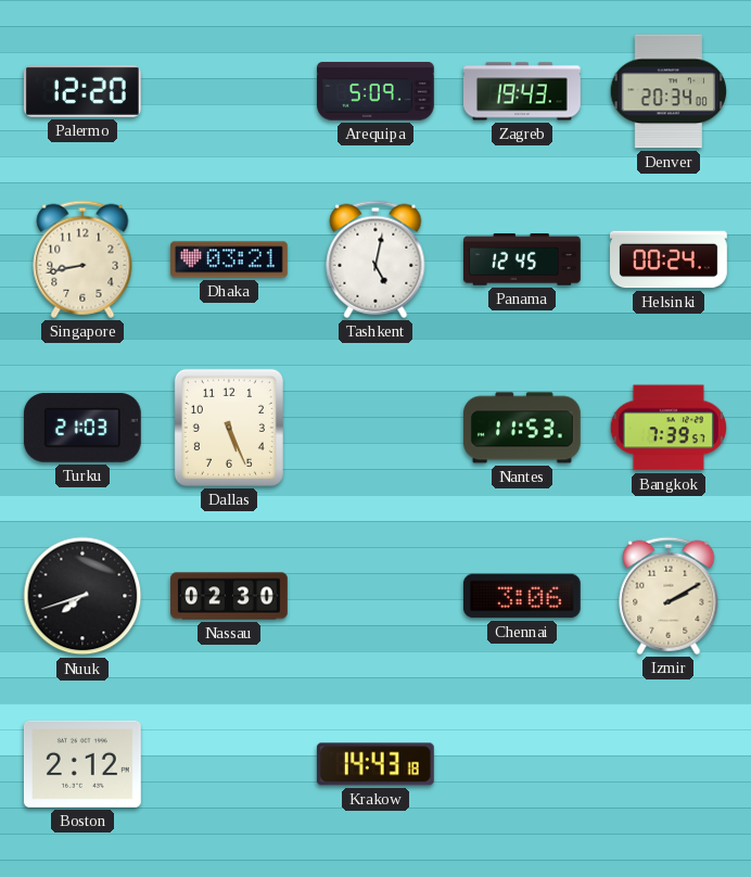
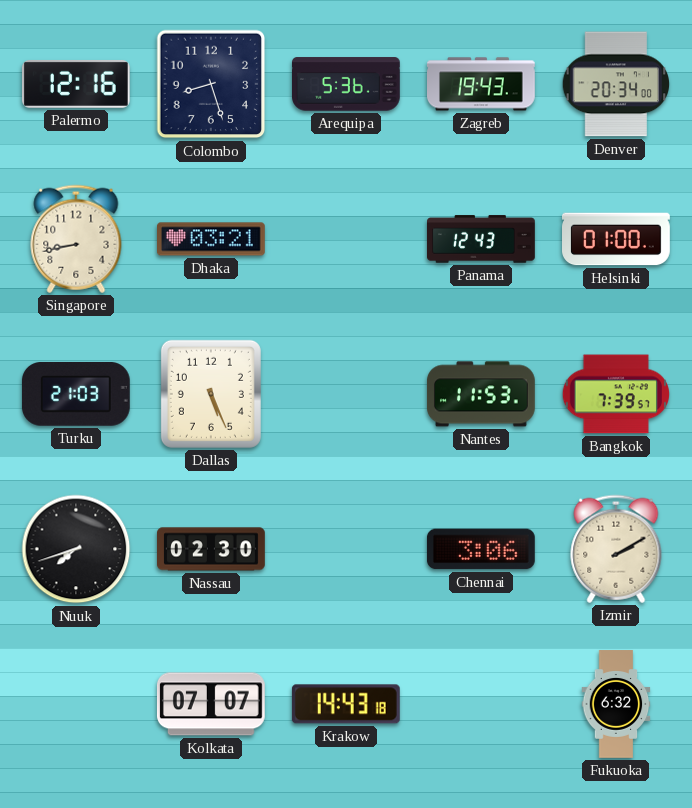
Palermo: 12:20 -> 12:16 (76, 84)
Colombo: none -> 8:27 (211, 84)
Arequipa: 5:09 -> 5:36 (347, 84)
Tashkent: 5:02 -> none (375, 259)
Panama: 12:45 -> 12:43 (482, 239)
Helsinki: 00:24 -> 01:00 (617, 239)
Boston: 2:12 -> none (82, 764)
Kolkata: none -> 07:07 (211, 704)
Fukuoka: none -> 6:32 (616, 704)
